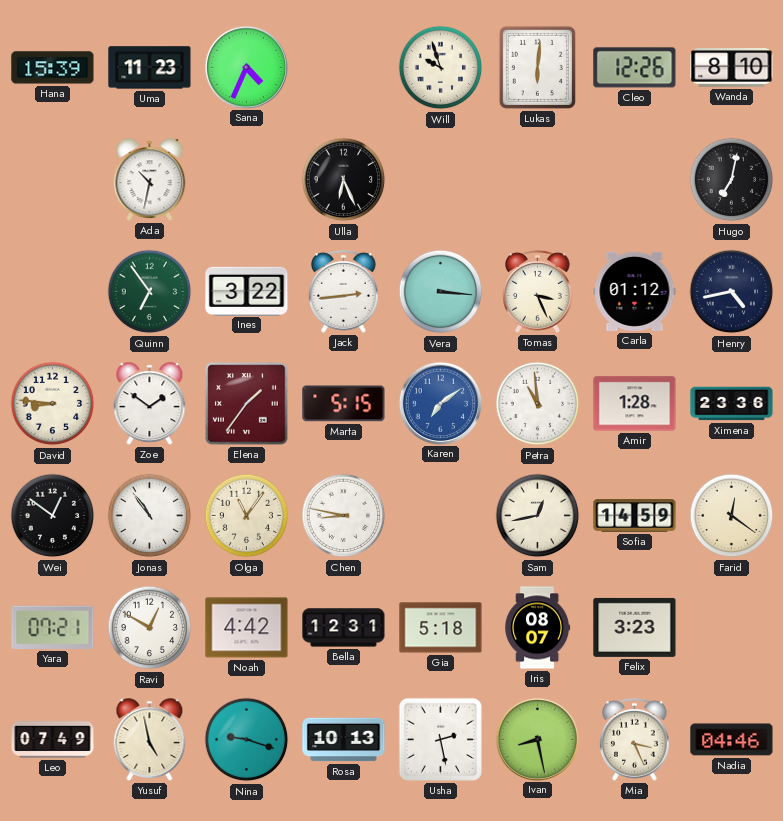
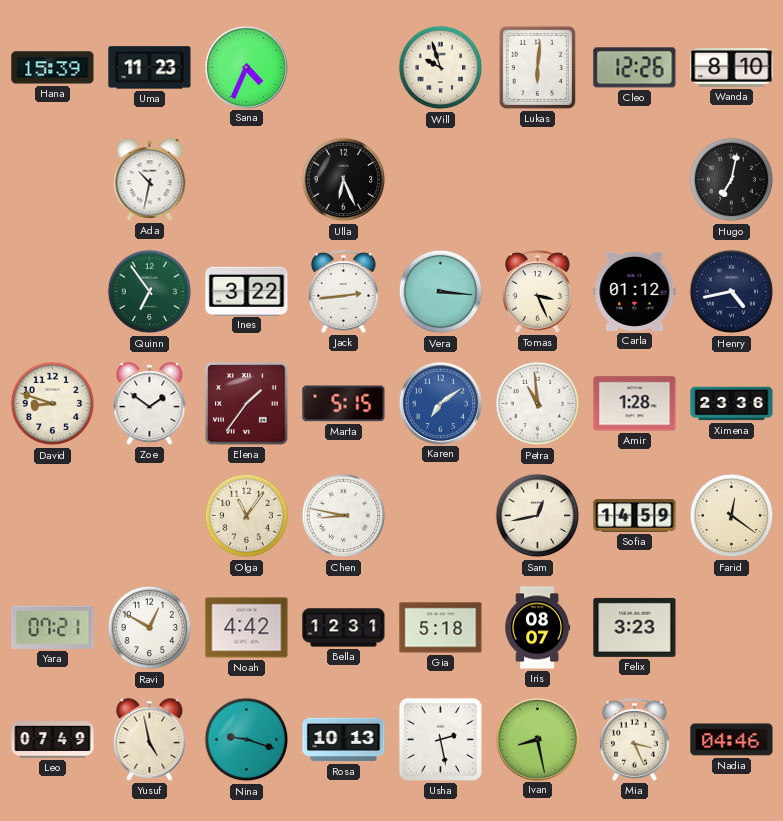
David: 8:46 -> 8:48 (53, 404)
Wei: 12:51 -> none (53, 516)
Jonas: 10:54 -> none (150, 516)
